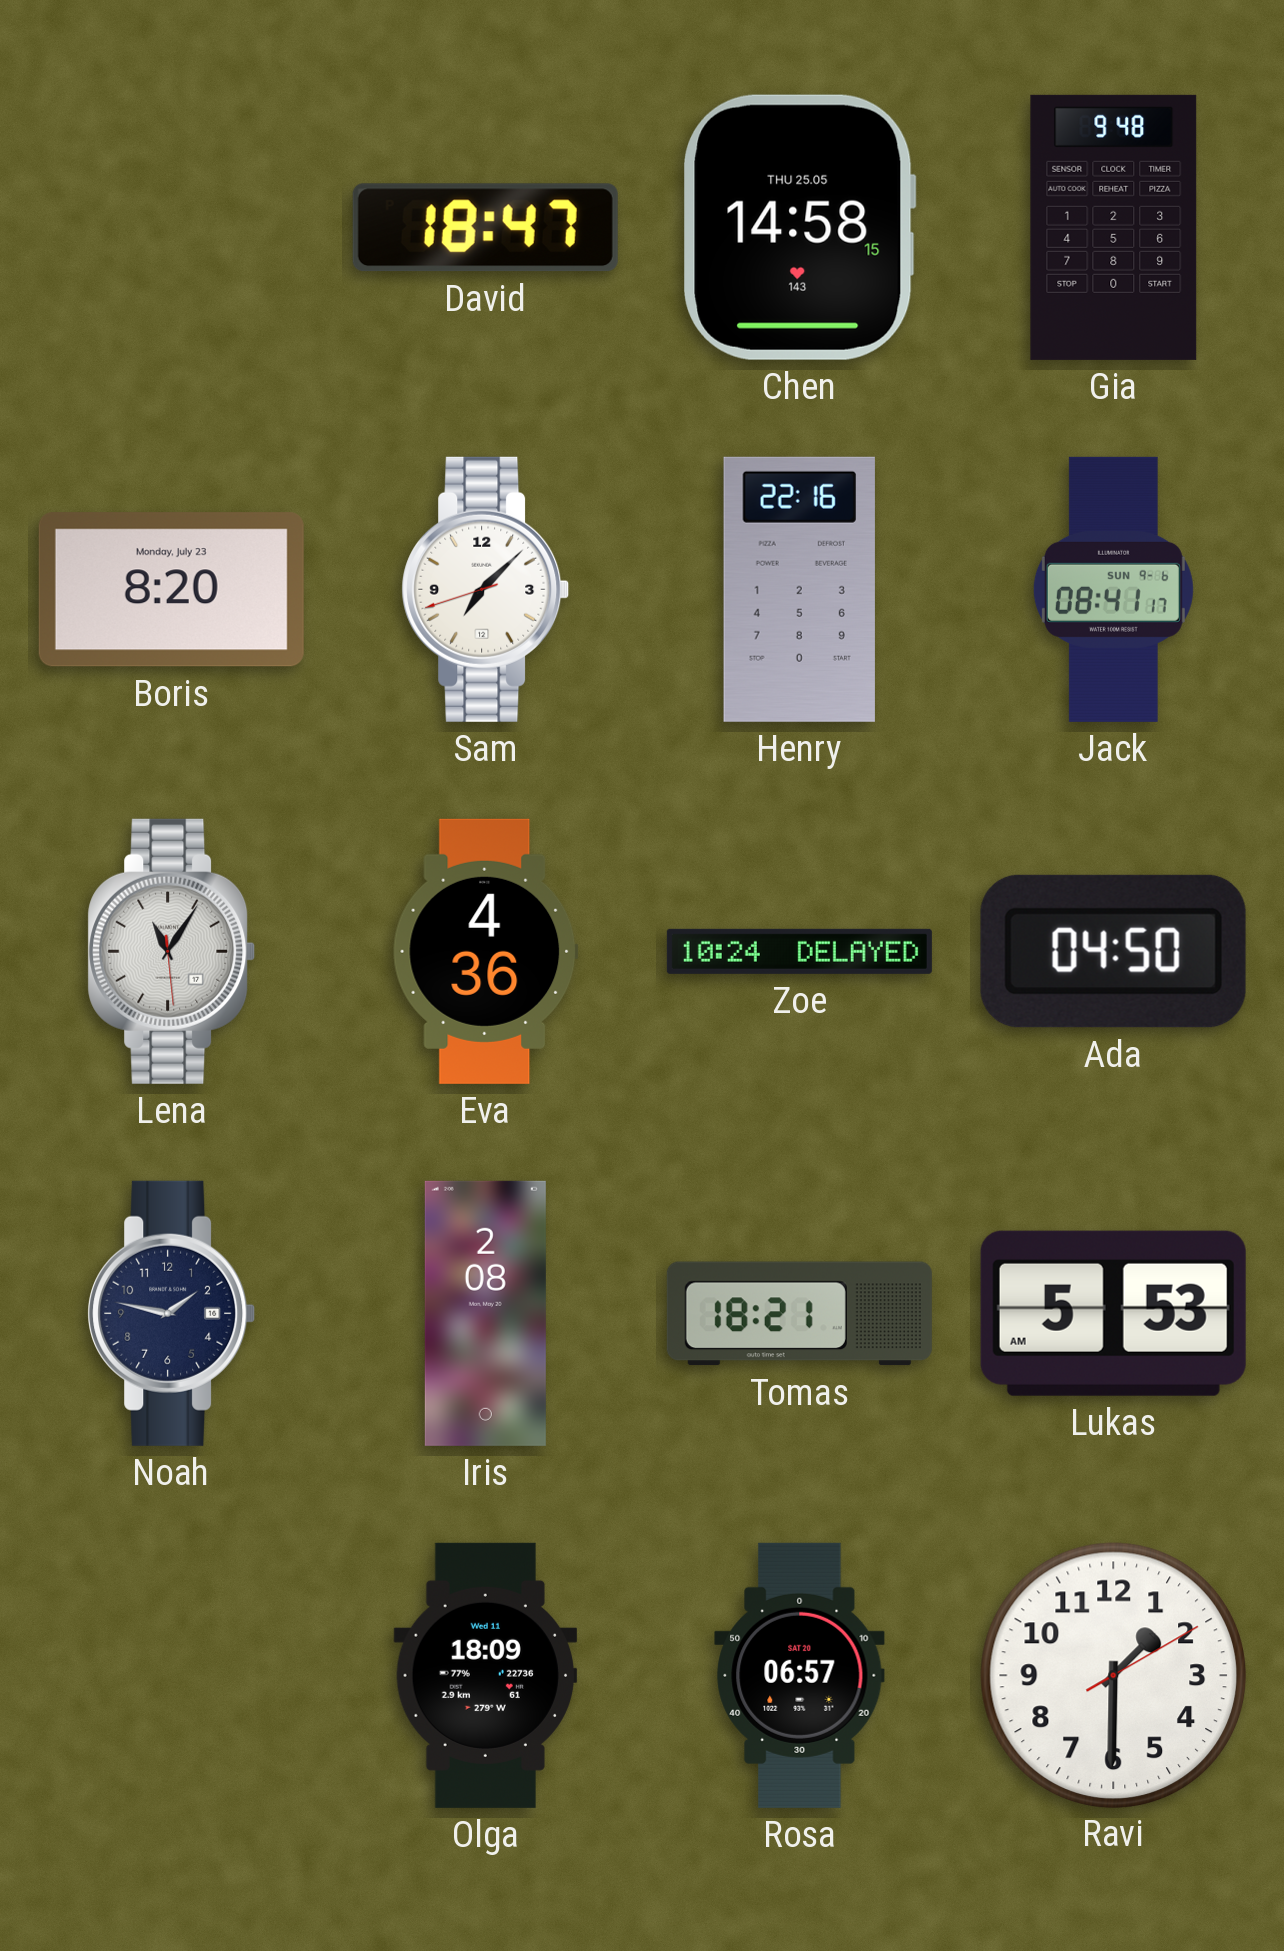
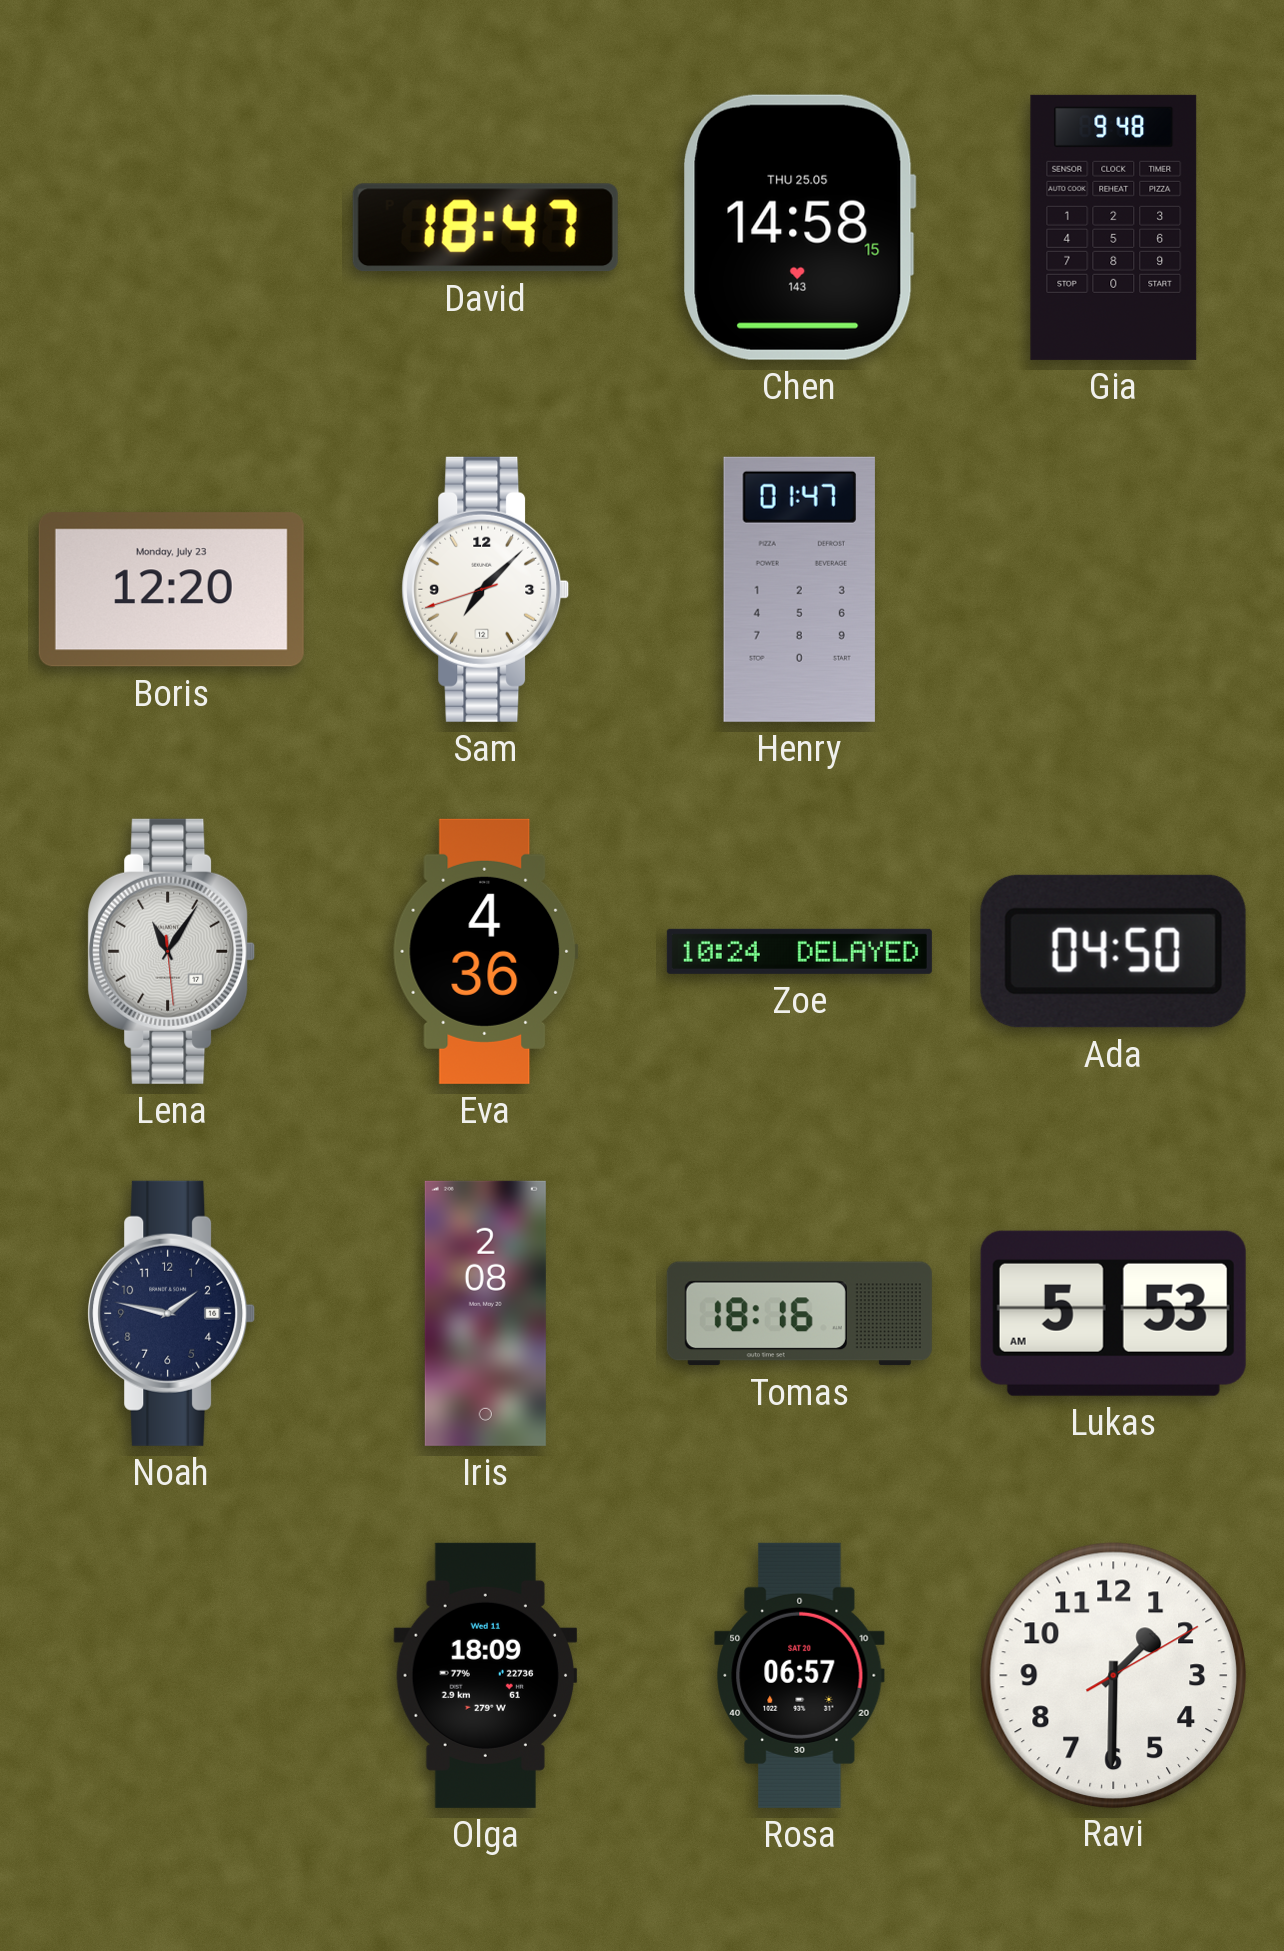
Boris: 8:20 -> 12:20 (171, 590)
Henry: 22:16 -> 01:47 (799, 589)
Jack: 08:41 -> none (1113, 589)
Tomas: 18:21 -> 18:16 (799, 1314)
